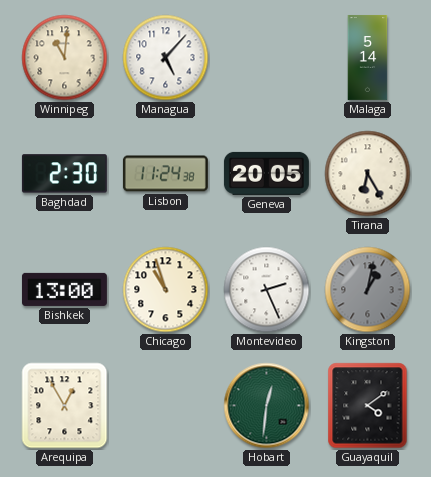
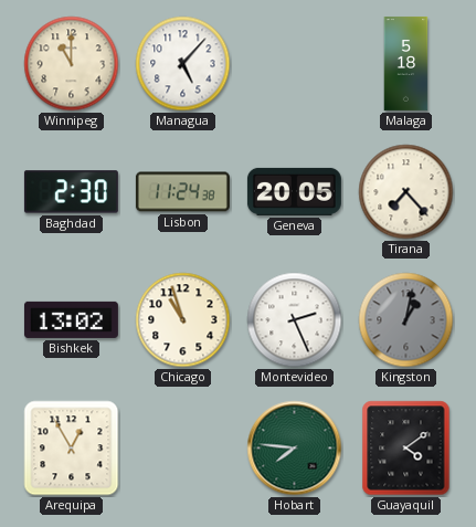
Winnipeg: 11:01 -> 11:00 (72, 64)
Malaga: 5:14 -> 5:18 (406, 63)
Tirana: 6:25 -> 7:23 (406, 192)
Bishkek: 13:00 -> 13:02 (71, 319)
Hobart: 12:31 -> 7:46 (295, 449)
